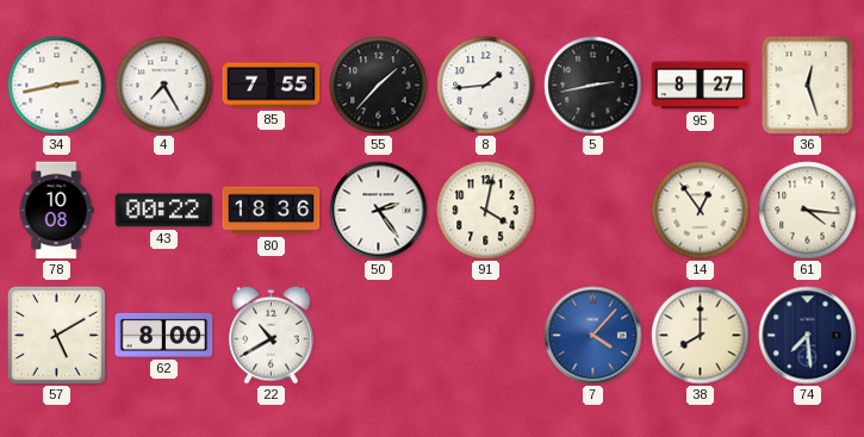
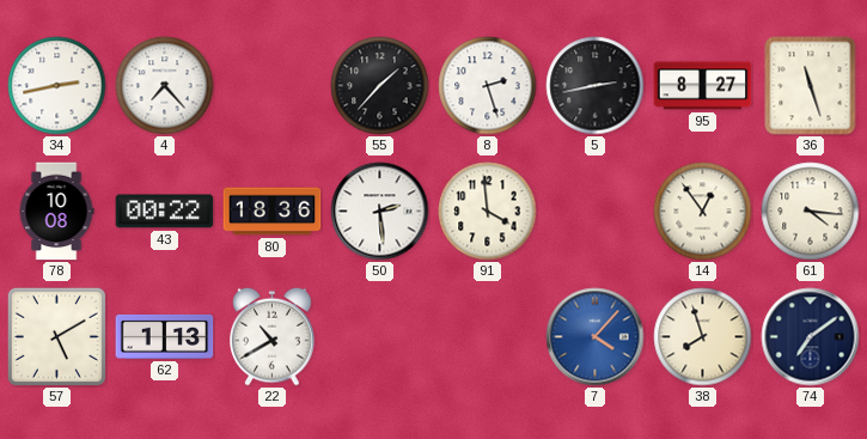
4: 7:25 -> 7:23 (165, 86)
85: 7:55 -> none (272, 86)
8: 1:44 -> 2:27 (488, 86)
36: 12:27 -> 11:27 (811, 86)
50: 2:24 -> 2:29 (380, 212)
91: 4:02 -> 3:59 (488, 212)
62: 8:00 -> 1:13 (165, 336)
38: 8:00 -> 7:57 (703, 337)
74: 7:29 -> 7:09 (811, 337)
